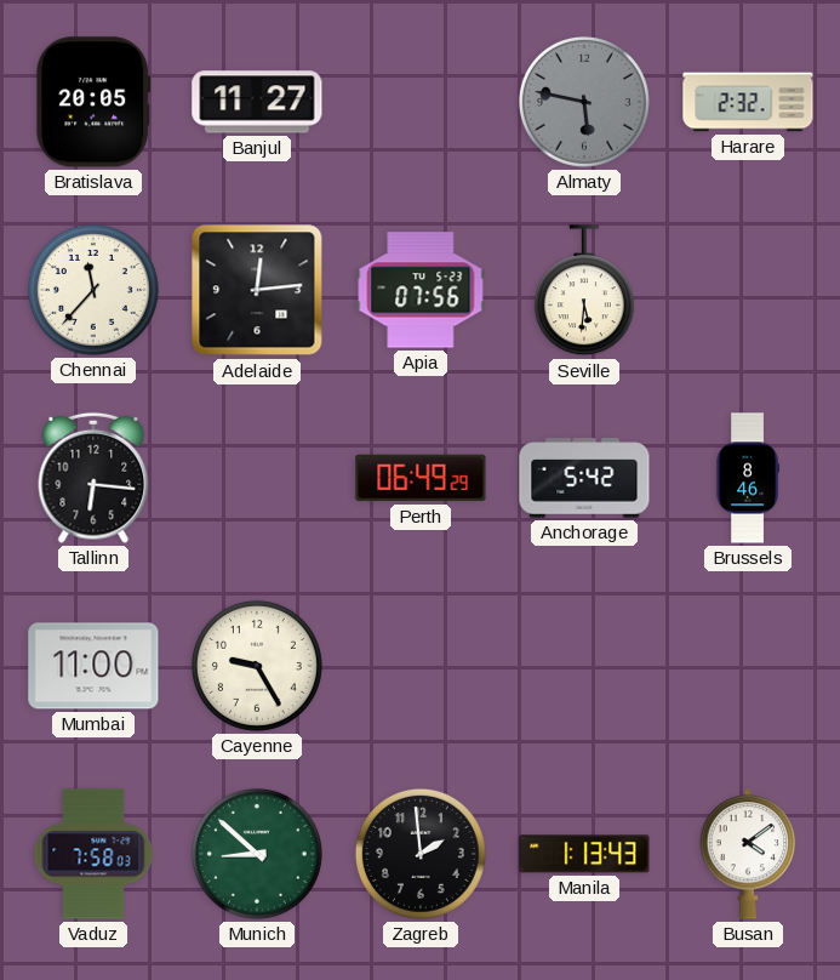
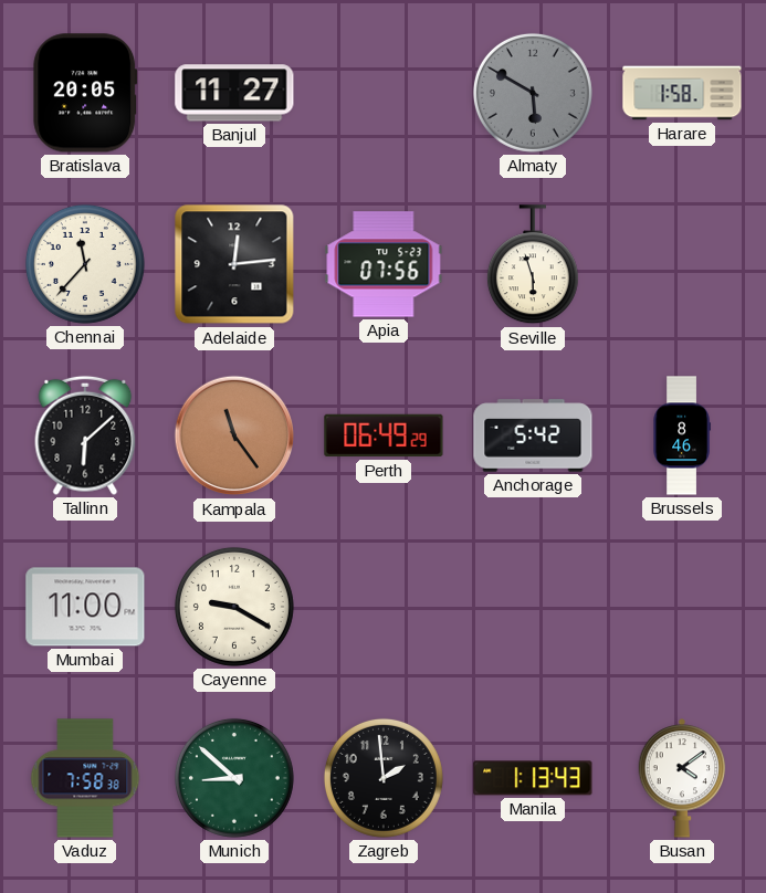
Almaty: 5:47 -> 5:50 (533, 93)
Harare: 2:32 -> 1:58 (682, 93)
Seville: 5:31 -> 5:57 (533, 265)
Tallinn: 6:16 -> 6:08 (85, 435)
Kampala: none -> 11:24 (234, 435)
Cayenne: 9:25 -> 9:20 (234, 607)
Vaduz: 7:58:03 -> 7:58:38 (85, 778)
